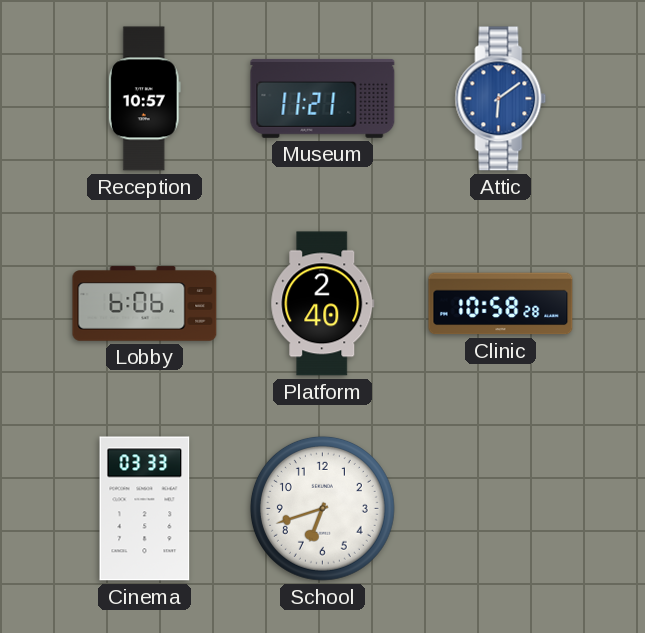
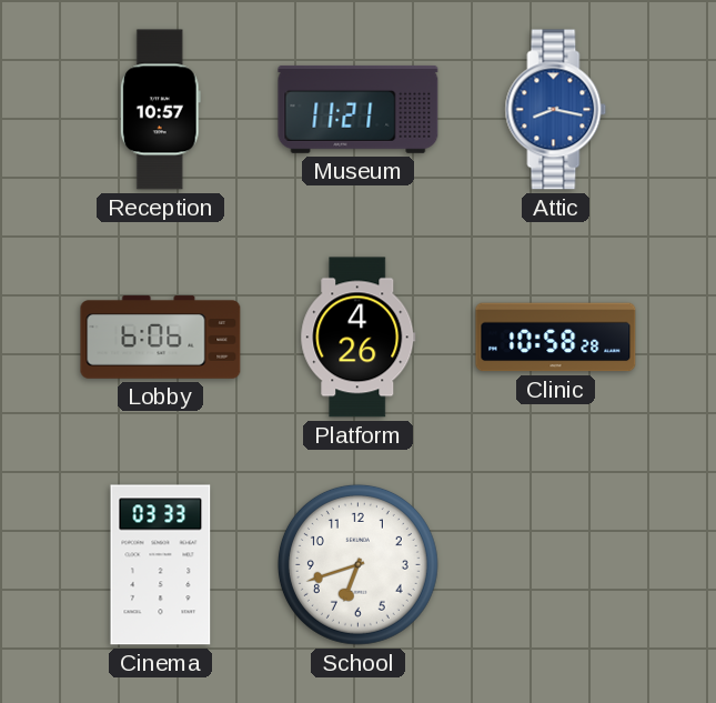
Attic: 6:09 -> 8:17 (556, 110)
Platform: 2:40 -> 4:26 (359, 338)
